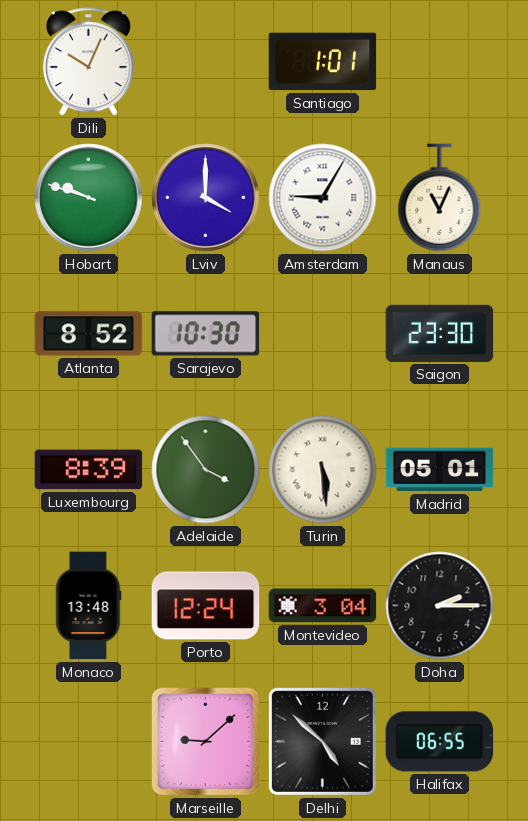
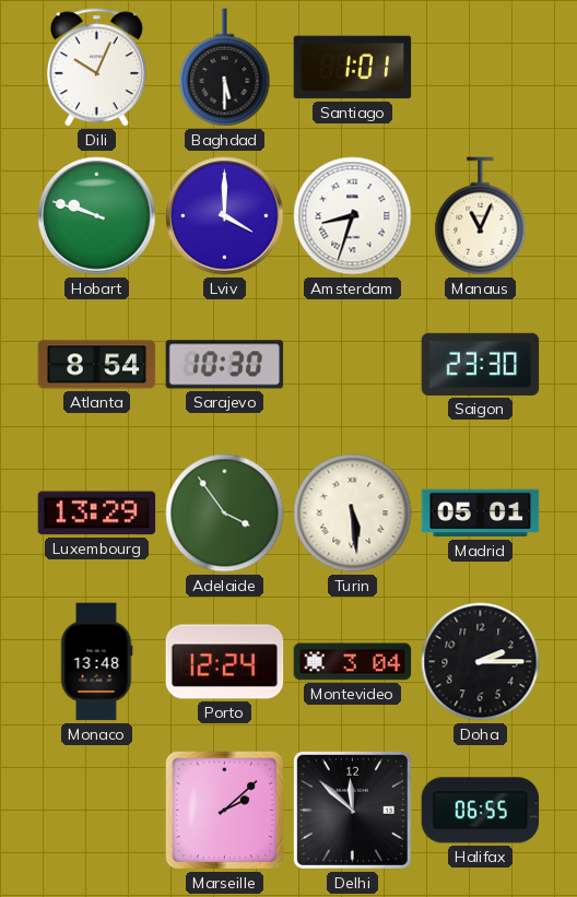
Baghdad: none -> 5:30 (225, 68)
Amsterdam: 9:05 -> 8:33 (353, 216)
Atlanta: 8:52 -> 8:54 (97, 365)
Luxembourg: 8:39 -> 13:29 (97, 514)
Marseille: 9:08 -> 2:08 (225, 811)
Delhi: 4:52 -> 11:52 (352, 810)
